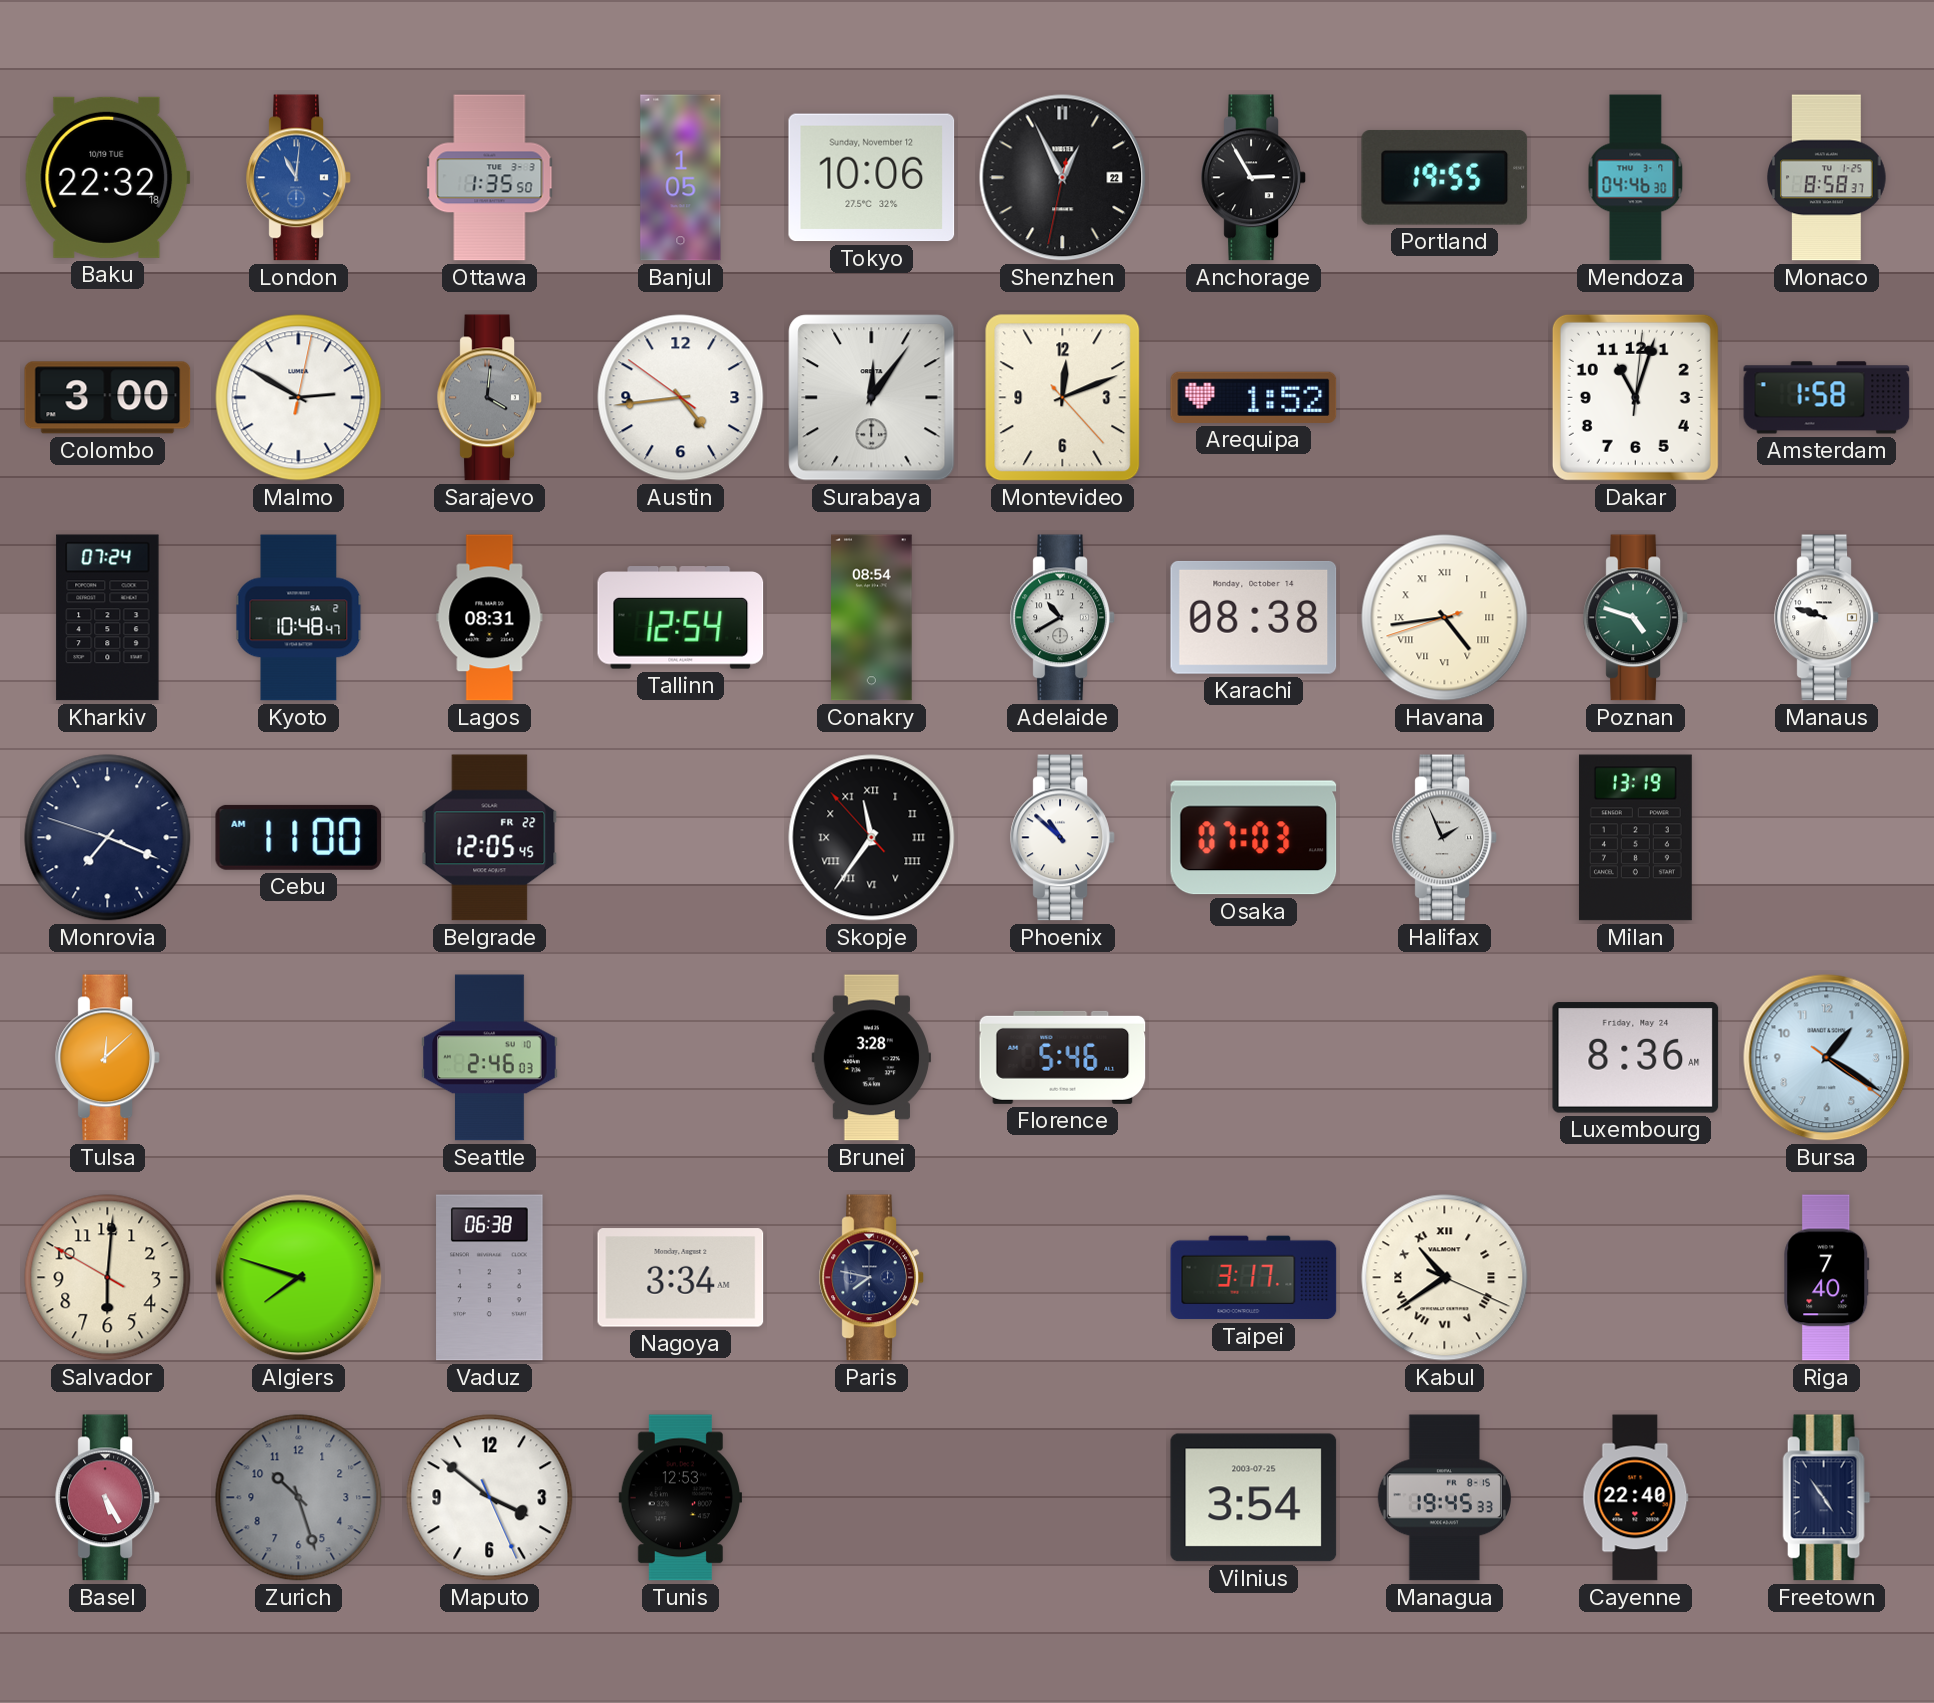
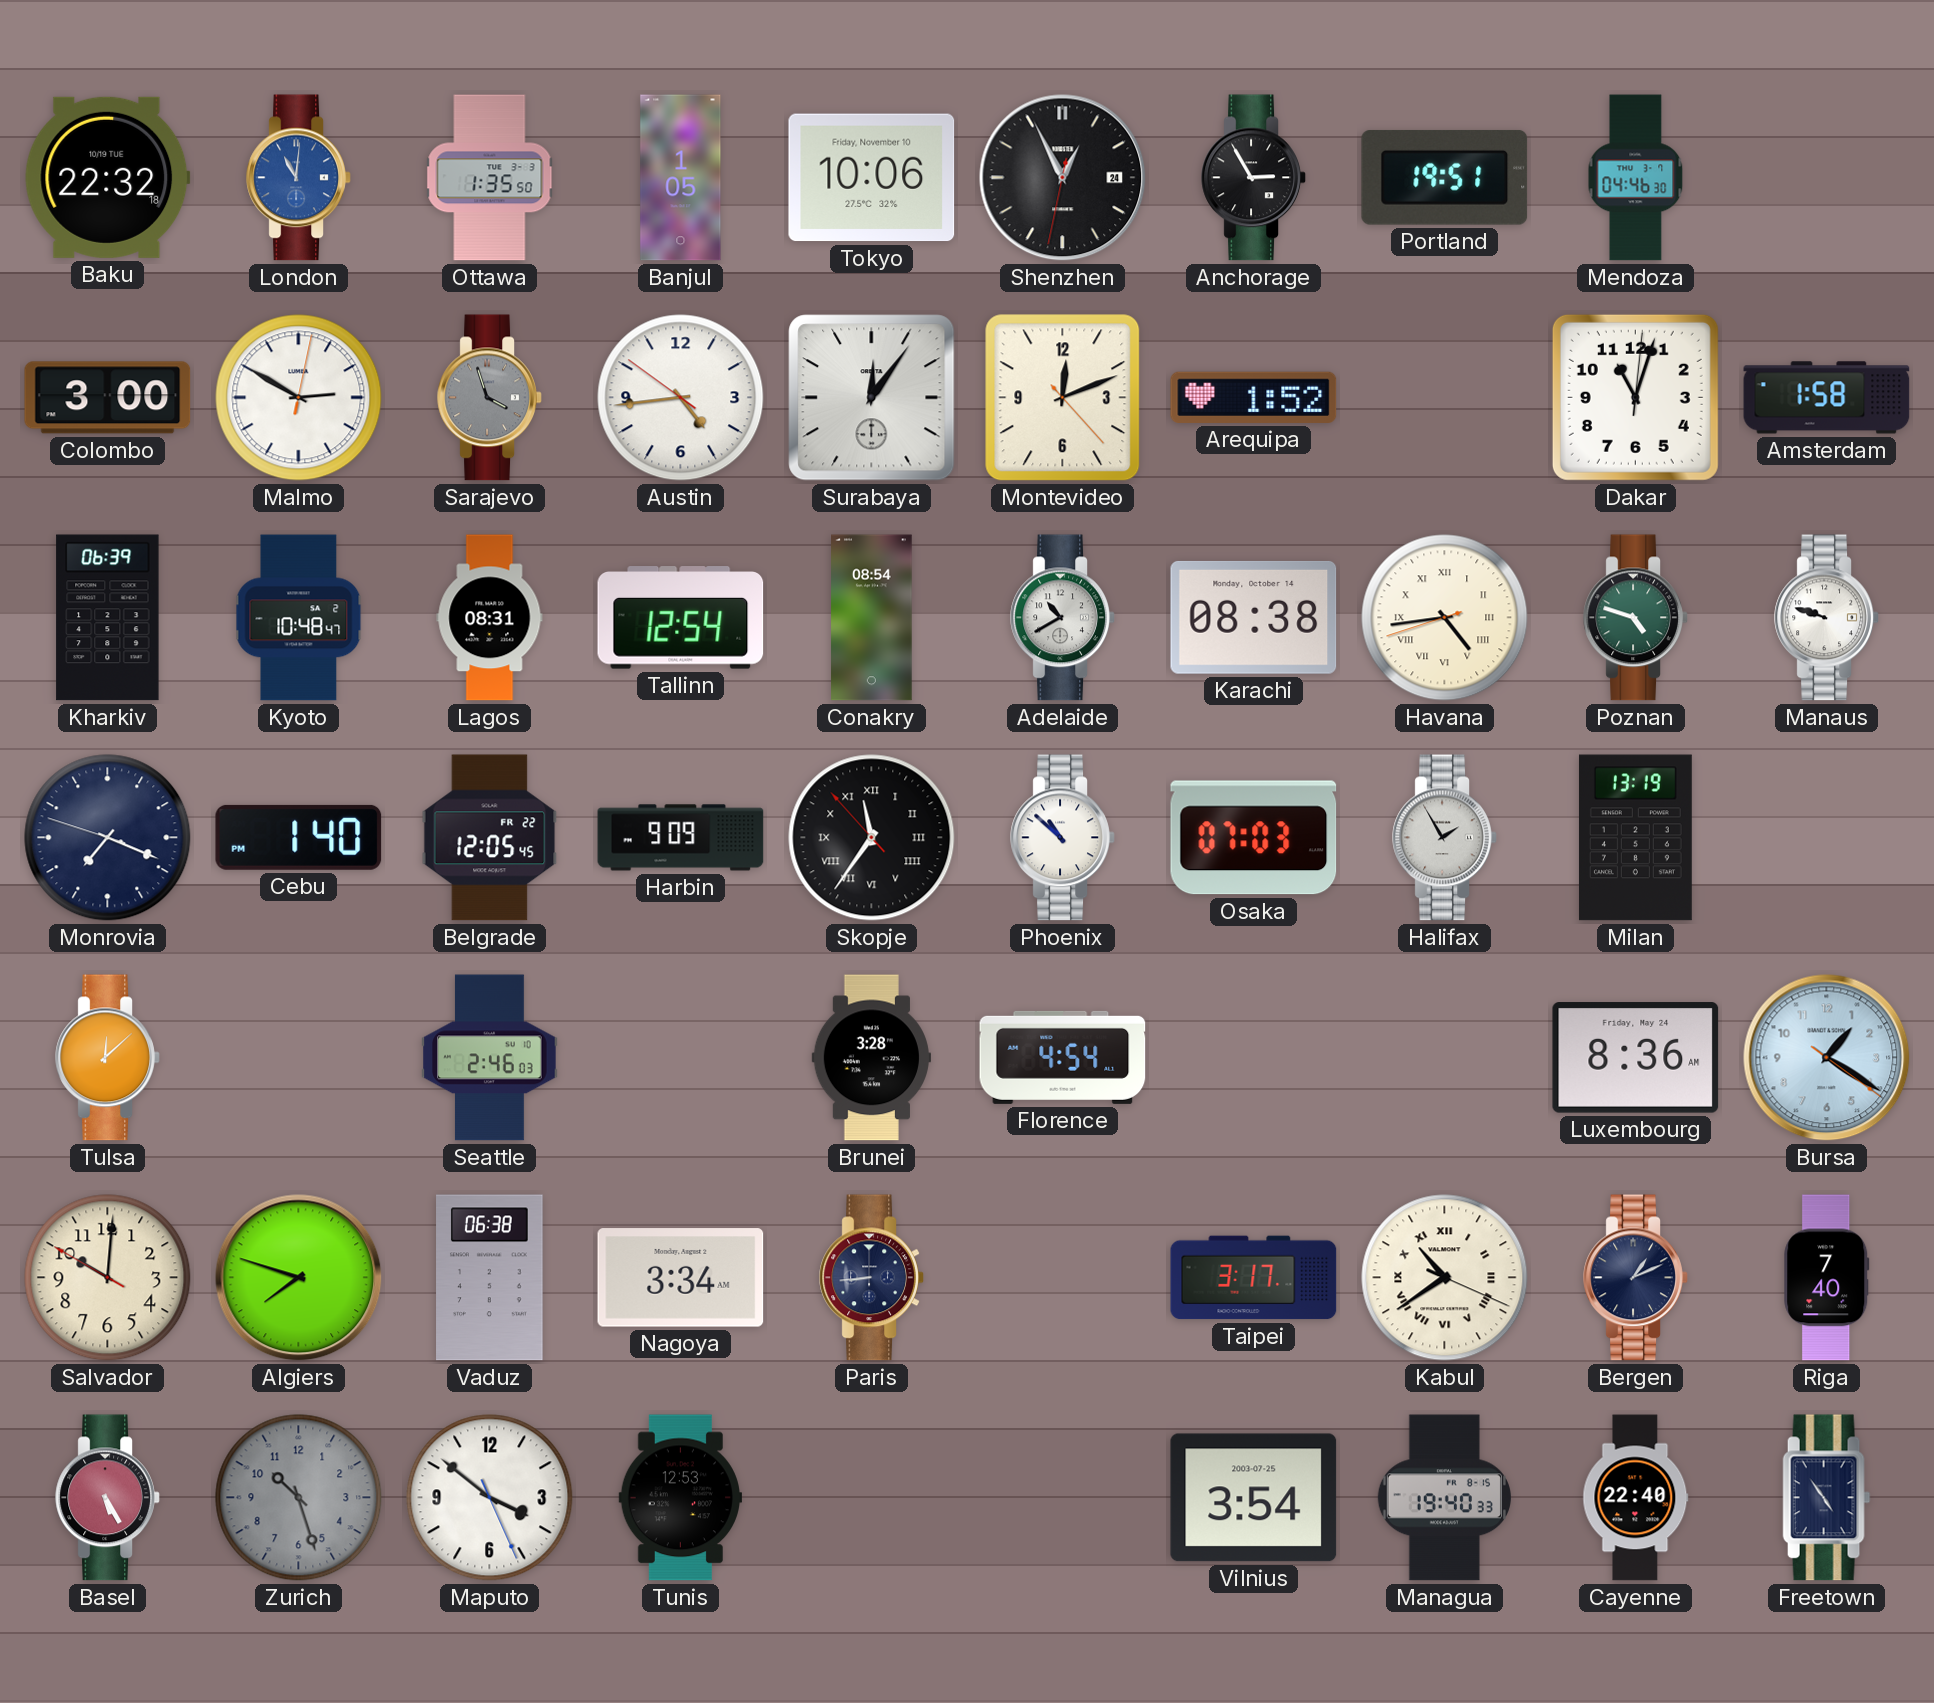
Tokyo date: Sunday, November 12 -> Friday, November 10 (872, 178)
Shenzhen date: 22 -> 24 (1063, 178)
Portland: 19:55 -> 19:51 (1445, 177)
Monaco: 8:58 -> none (1827, 178)
Sarajevo: 4:01 -> 3:57 (490, 398)
Kharkiv: 07:24 -> 06:39 (108, 618)
Cebu: 11:00 -> 1:40 (299, 837)
Harbin: none -> 9:09 (681, 838)
Halifax: 1:56 -> 1:55 (1445, 838)
Florence: 5:46 -> 4:54 (1063, 1057)
Salvador: 6:00 -> 10:00 (108, 1278)
Paris: 7:47 -> 8:44 (872, 1278)
Bergen: none -> 1:11 (1636, 1278)
Managua: 19:45 -> 19:40 (1444, 1498)
